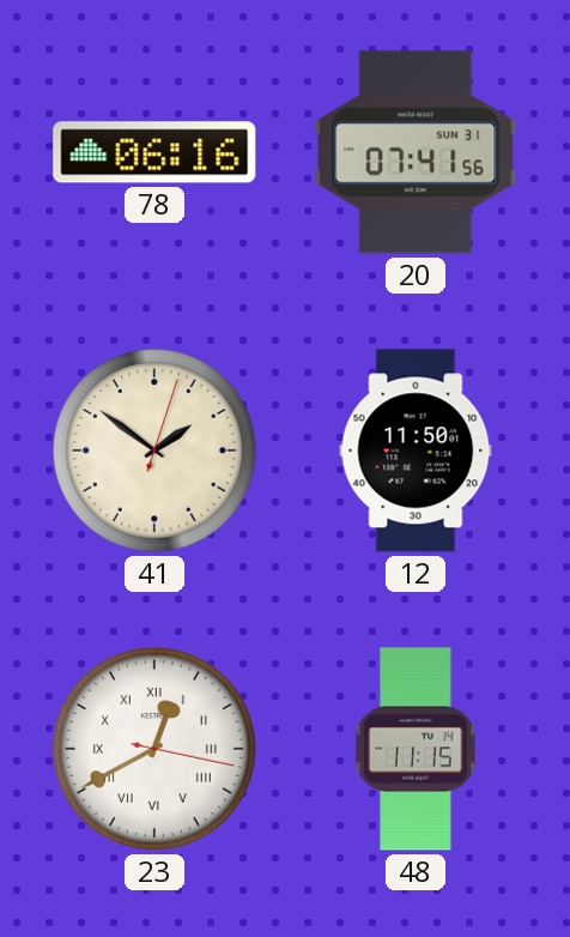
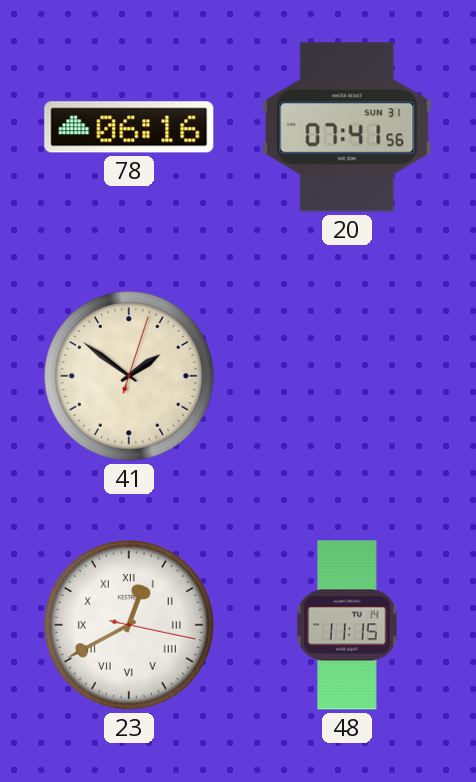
12: 11:50 -> none (416, 451)
